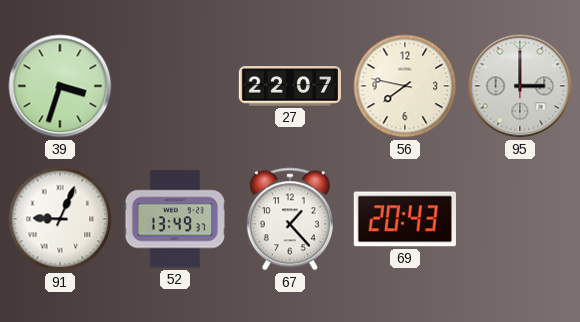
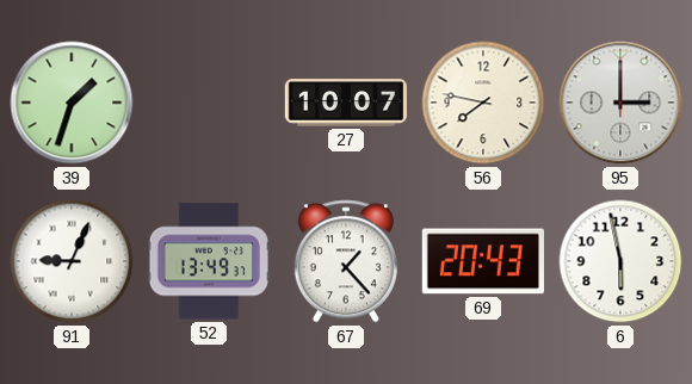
39: 3:33 -> 1:33 (72, 103)
27: 22:07 -> 10:07 (345, 103)
6: none -> 5:58 (620, 261)
